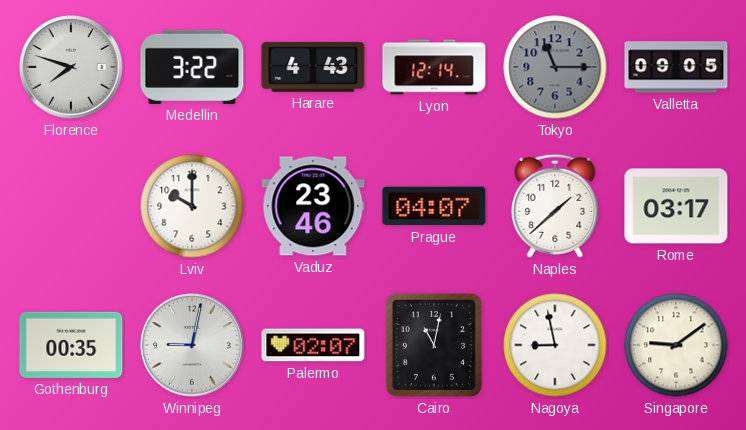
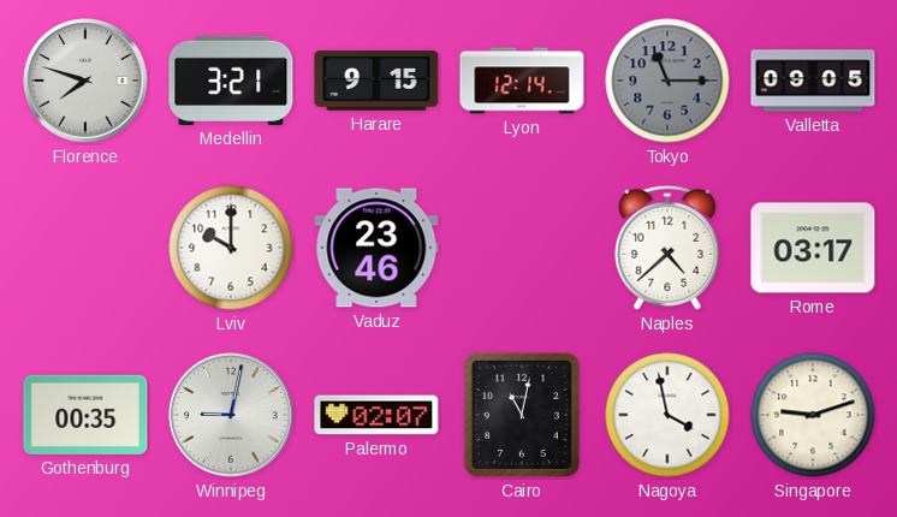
Medellin: 3:22 -> 3:21 (231, 81)
Harare: 4:43 -> 9:15 (376, 81)
Prague: 04:07 -> none (434, 206)
Naples: 1:38 -> 4:38 (667, 248)
Nagoya: 8:58 -> 3:58 (667, 415)
Singapore: 9:09 -> 9:12 (813, 415)
